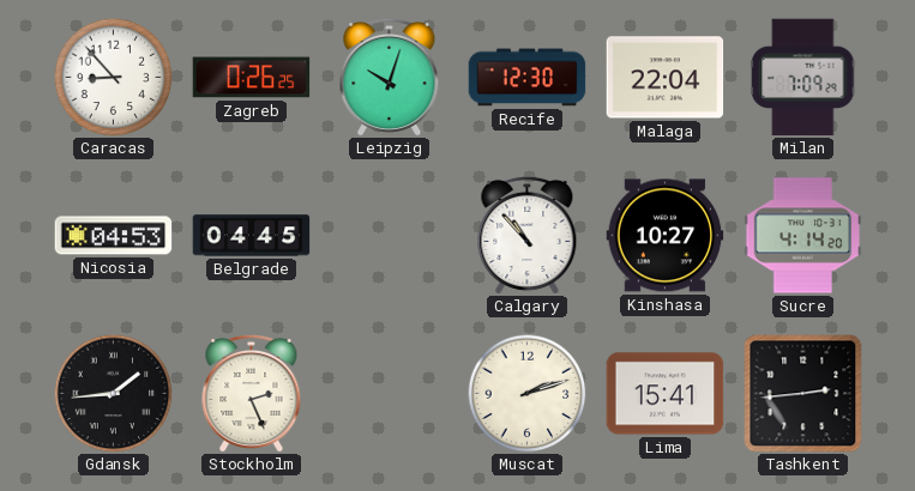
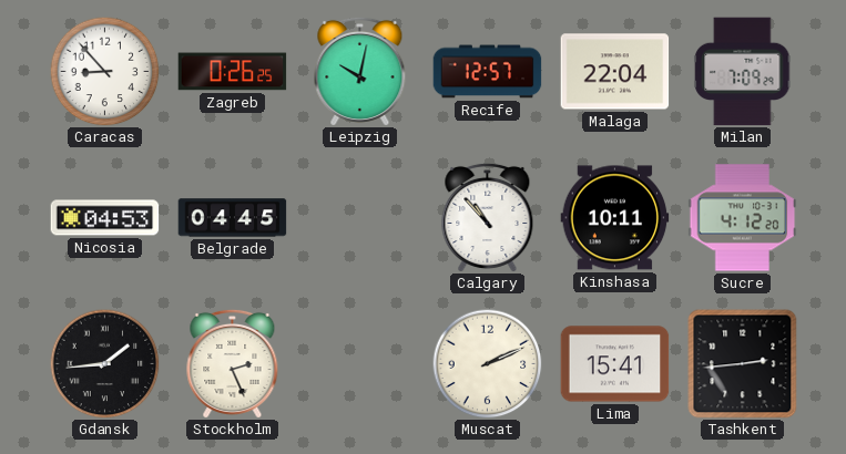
Leipzig: 10:03 -> 10:02 (360, 71)
Recife: 12:30 -> 12:57 (488, 72)
Kinshasa: 10:27 -> 10:11 (615, 218)
Sucre: 4:14 -> 4:12 (743, 218)
Muscat: 2:12 -> 2:11 (488, 364)
